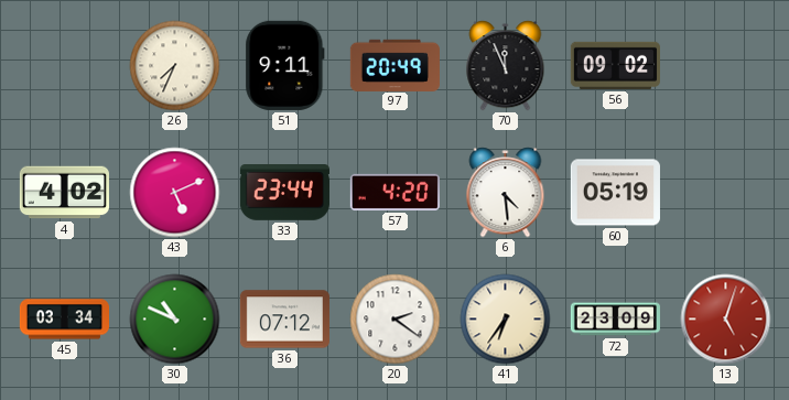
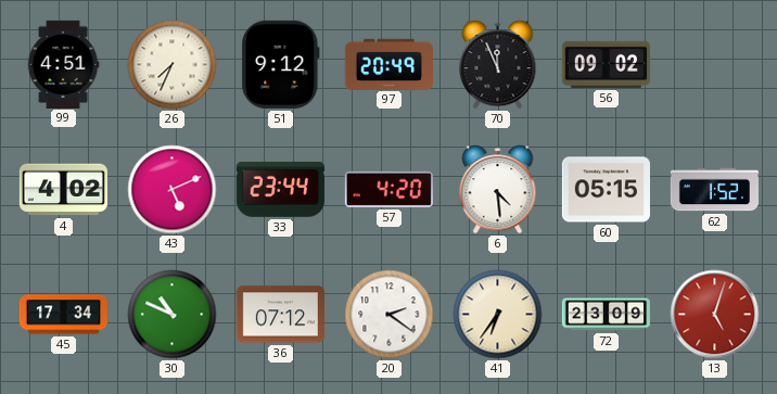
99: none -> 4:51 (63, 64)
51: 9:11 -> 9:12 (281, 64)
60: 05:19 -> 05:15 (606, 190)
62: none -> 1:52 (714, 190)
45: 03:34 -> 17:34 (63, 315)
